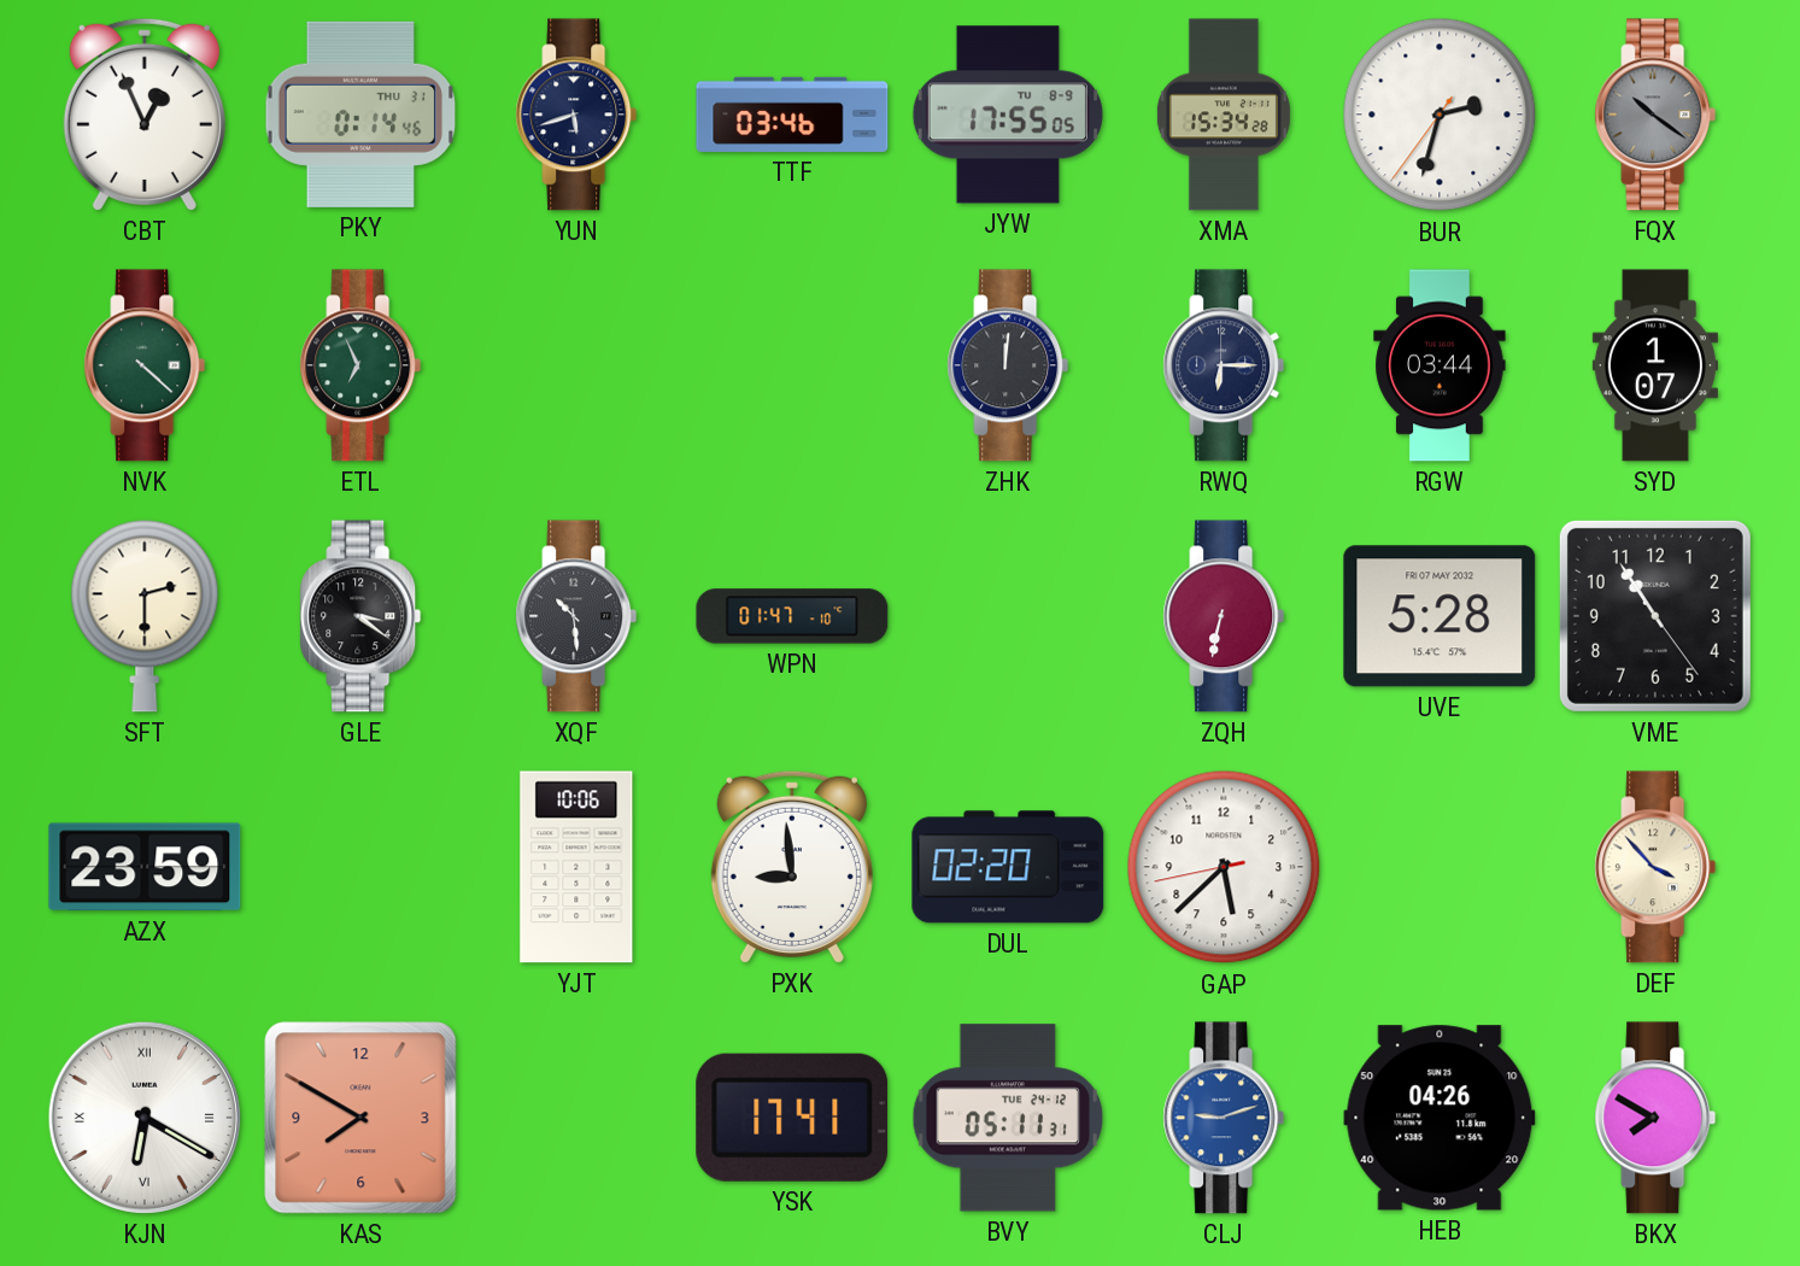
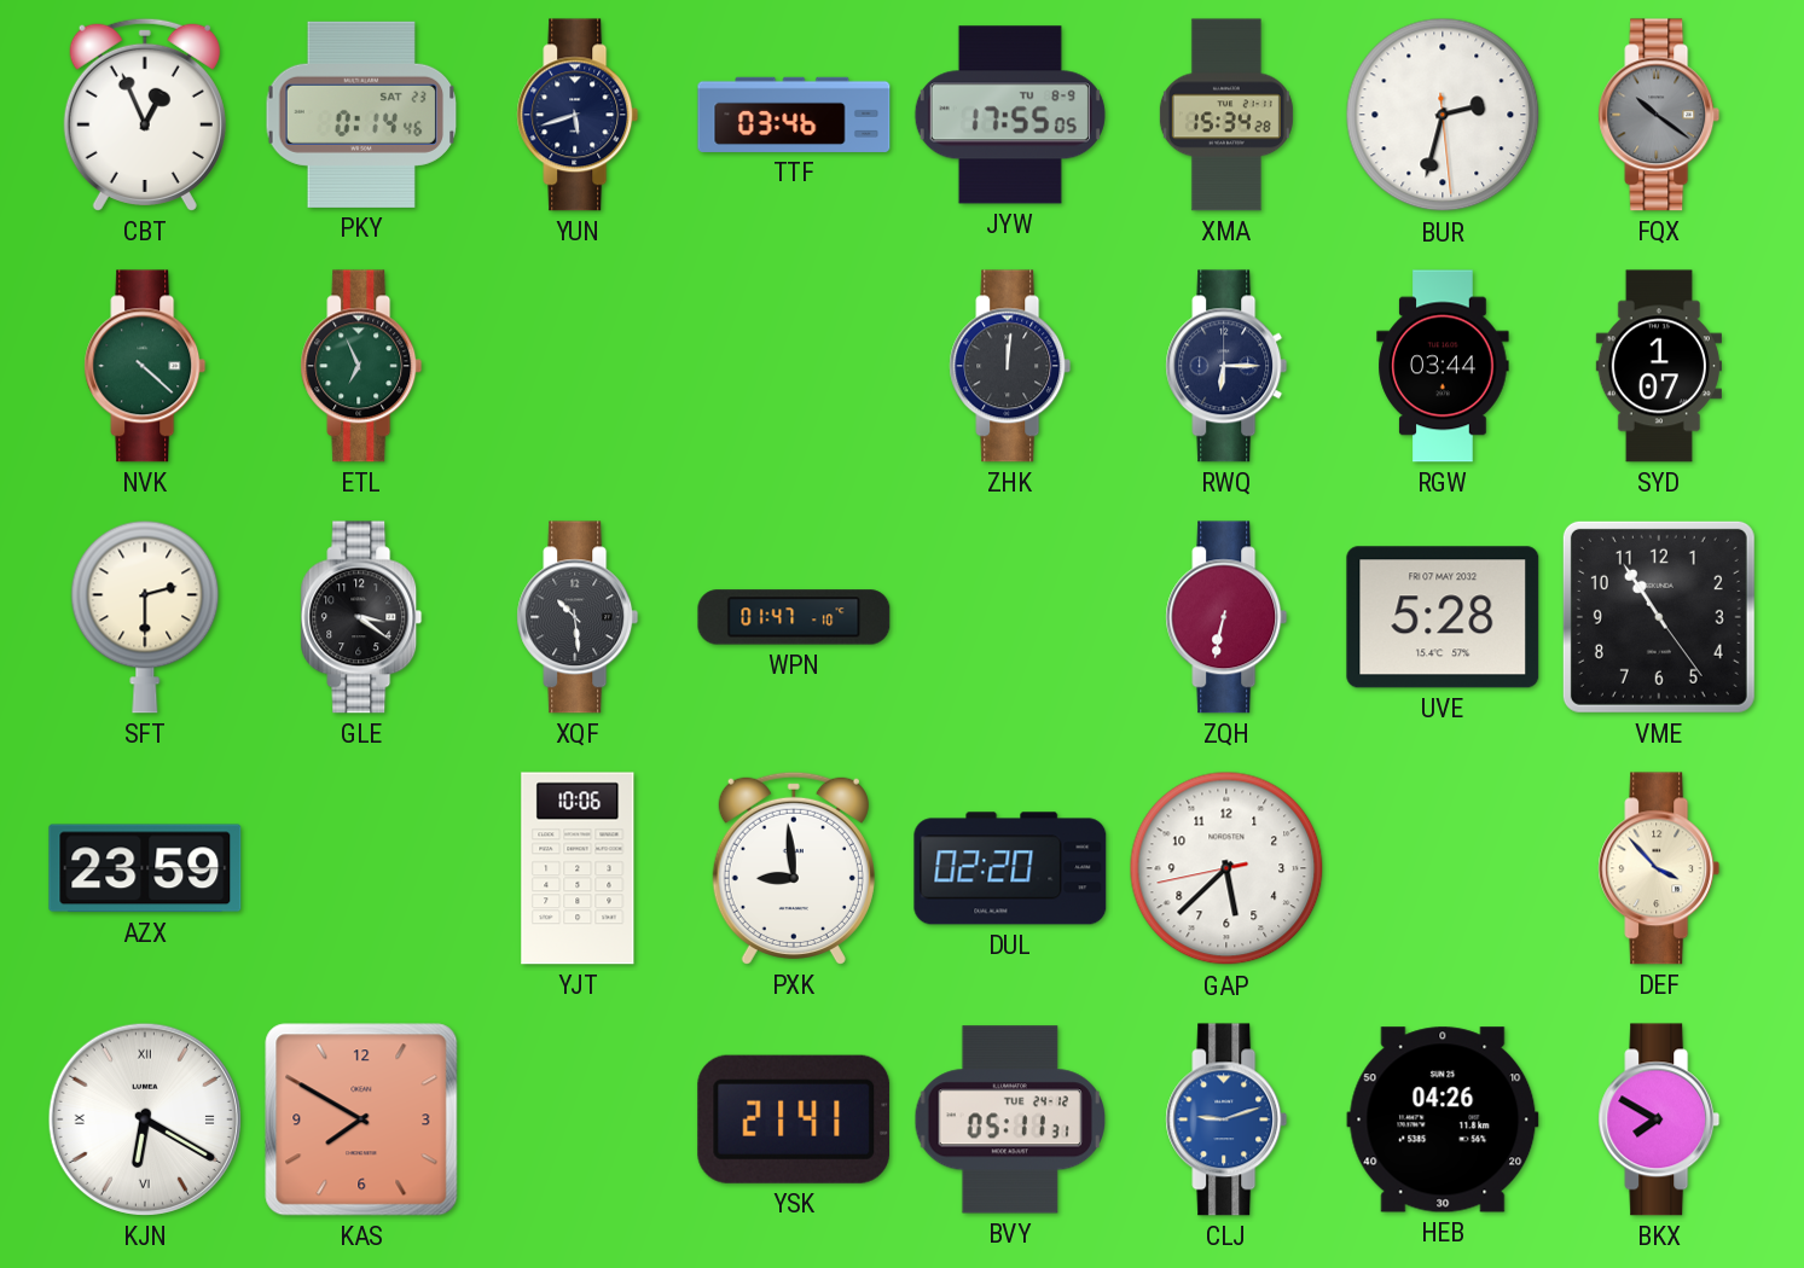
PKY date: THU 31 -> SAT 23 (361, 115)
BUR: 2:32:36 -> 2:32:29 (1443, 115)
YSK: 17:41 -> 21:41 (794, 1119)
